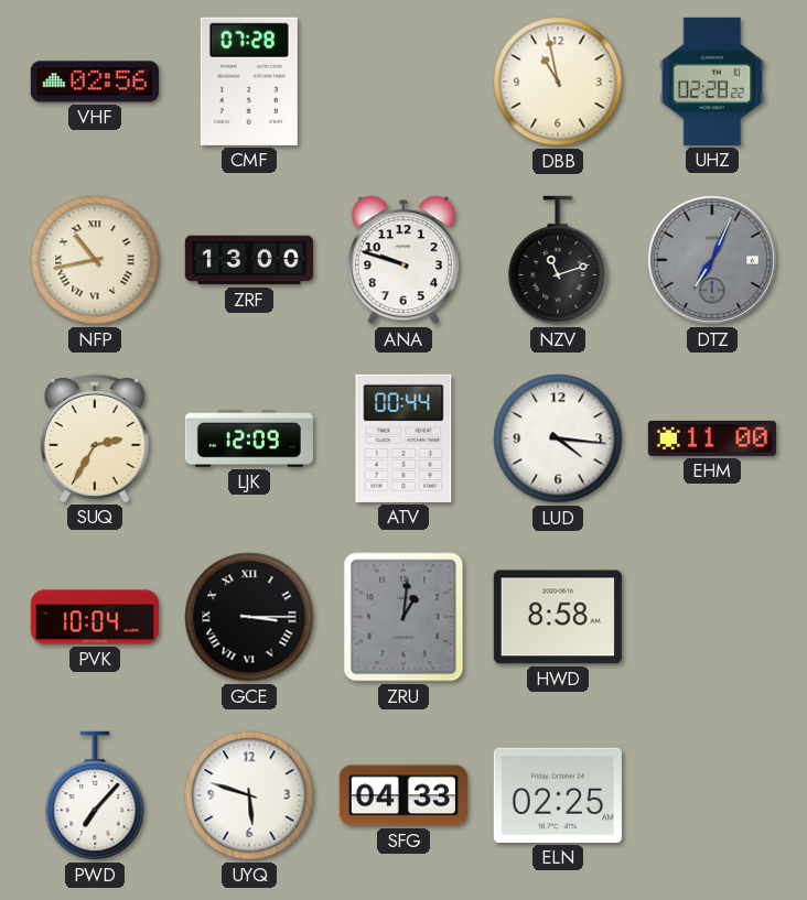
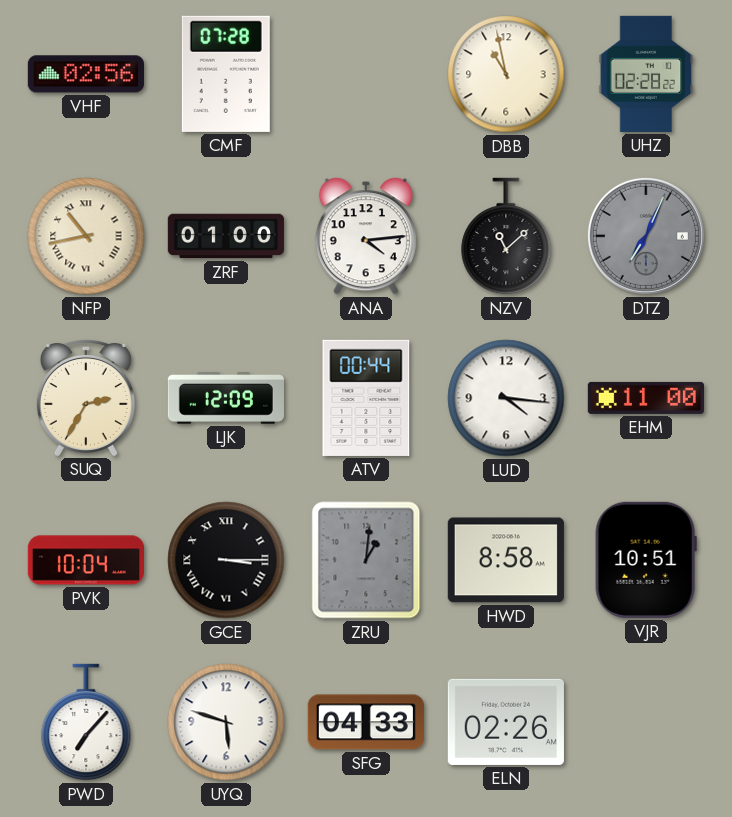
ZRF: 13:00 -> 01:00 (226, 236)
ANA: 9:48 -> 4:14 (366, 236)
NZV: 11:12 -> 11:08 (506, 236)
VJR: none -> 10:51 (646, 560)
ELN: 02:25 -> 02:26 (506, 722)
